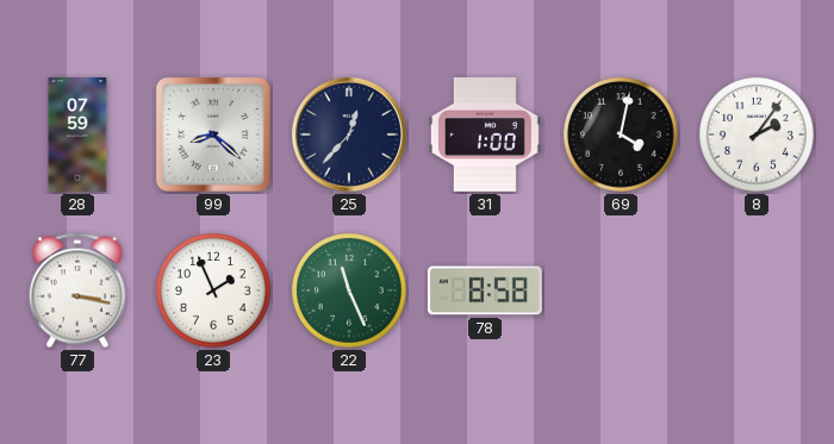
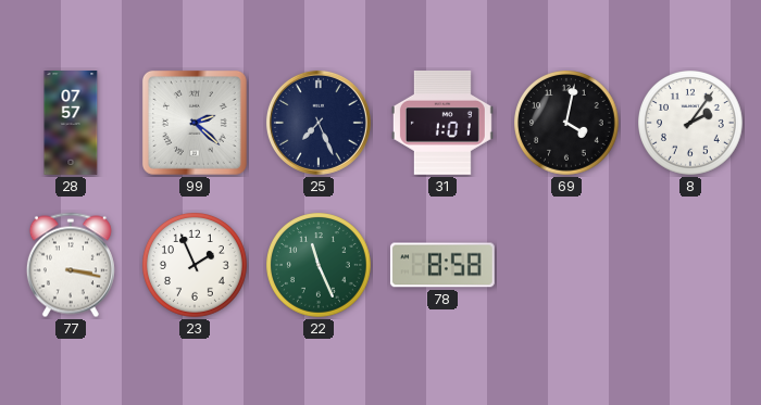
28: 07:59 -> 07:57 (71, 124)
99: 8:22 -> 2:22 (195, 123)
25: 12:37 -> 7:26 (319, 123)
31: 1:00 -> 1:01 (442, 123)
